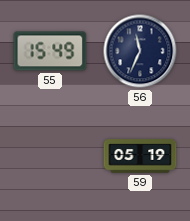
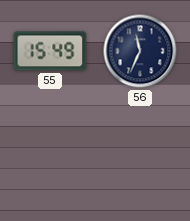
59: 05:19 -> none (140, 156)
